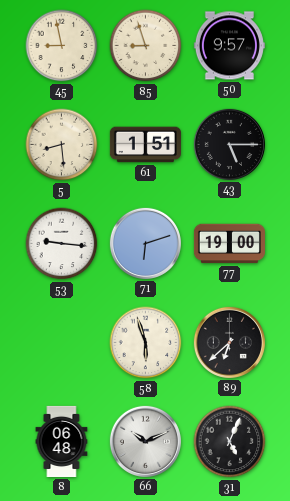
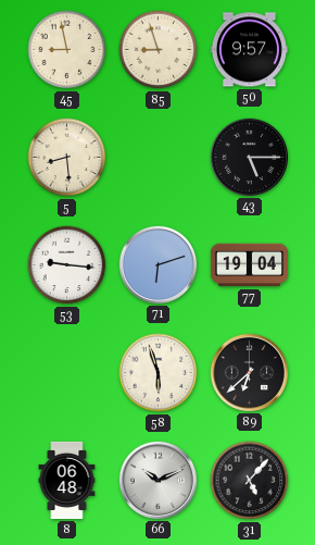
61: 1:51 -> none (145, 145)
77: 19:00 -> 19:04 (249, 265)
31: 5:04 -> 5:07 (250, 481)
